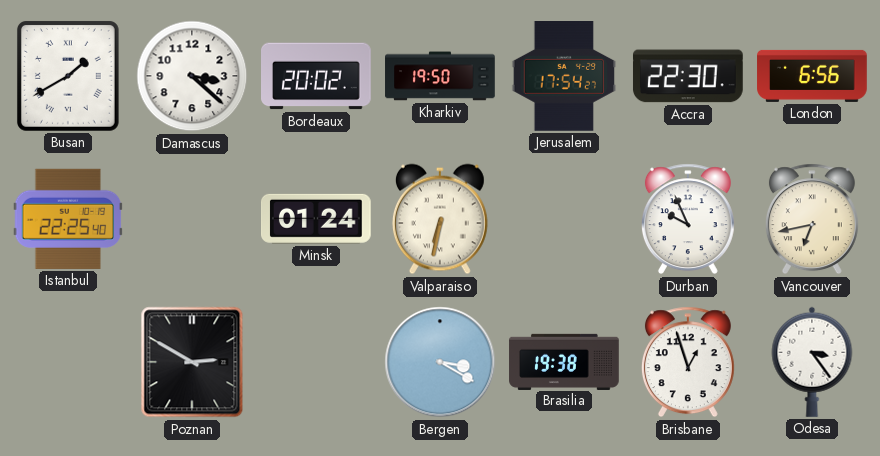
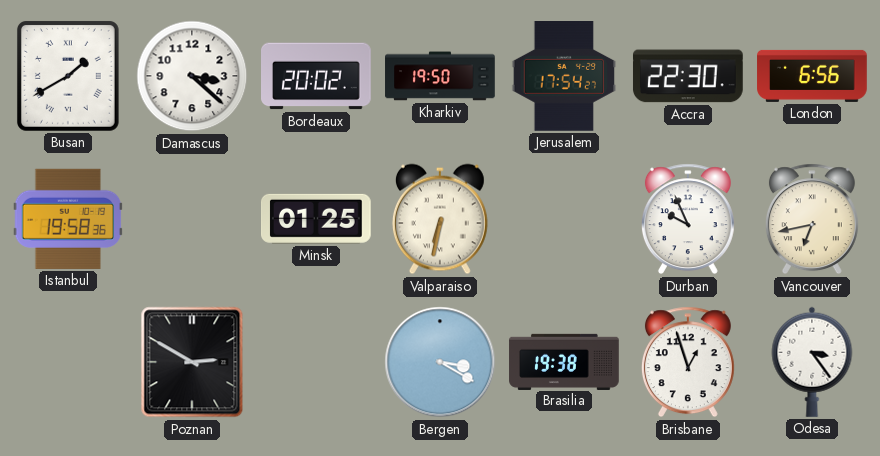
Istanbul: 22:25 -> 19:58 (68, 219)
Minsk: 01:24 -> 01:25 (317, 219)
